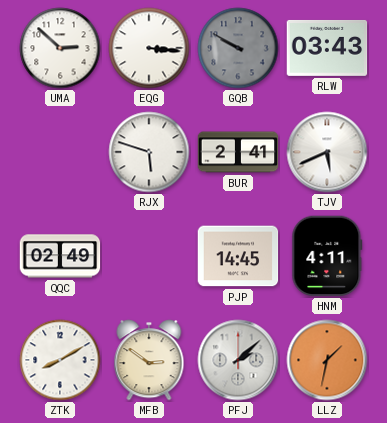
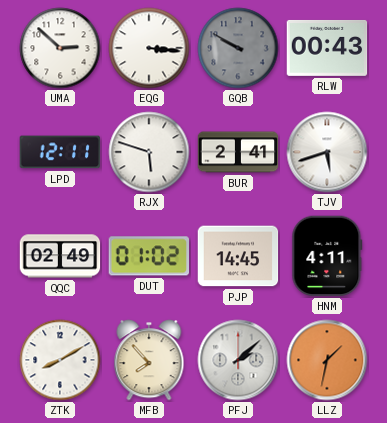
RLW: 03:43 -> 00:43 (327, 48)
LPD: none -> 12:11 (60, 152)
TJV: 5:41 -> 5:42 (327, 152)
DUT: none -> 01:02 (148, 256)
MFB: 2:51 -> 7:53 (149, 360)
